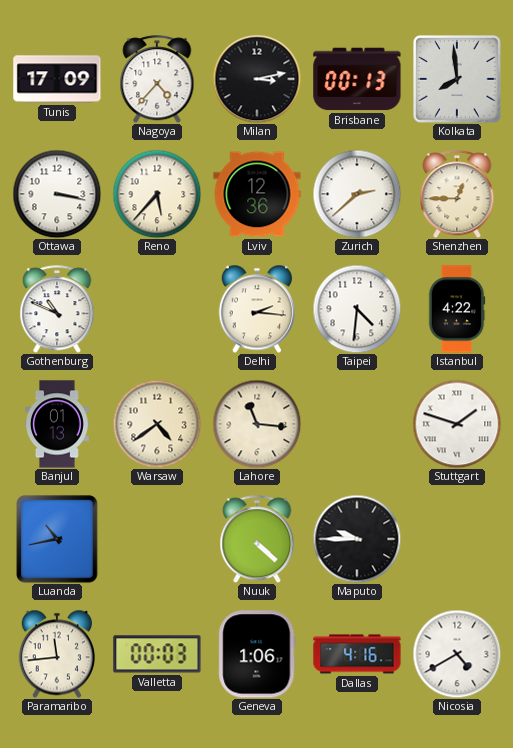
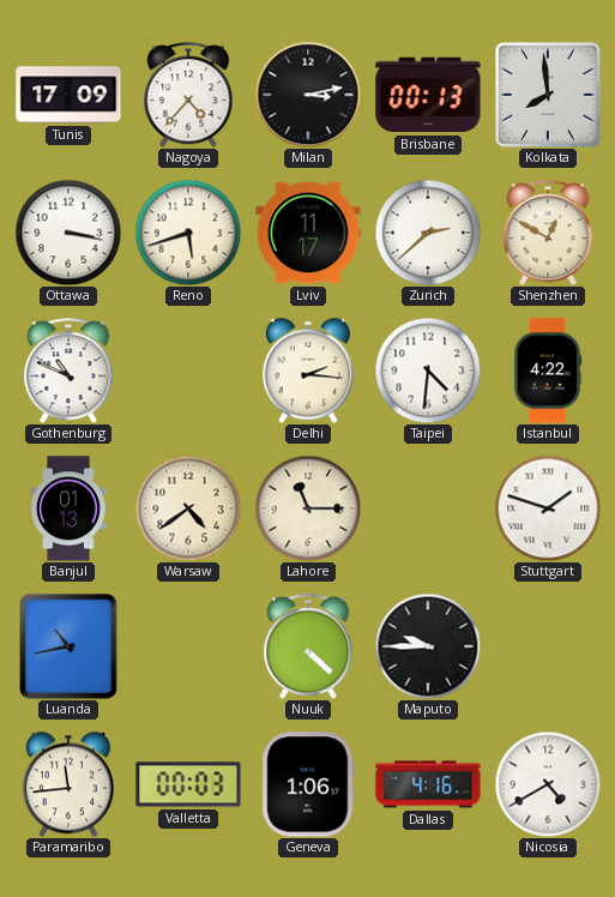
Reno: 5:37 -> 5:42 (188, 233)
Lviv: 12:36 -> 11:17 (308, 233)
Shenzhen: 12:45 -> 12:50 (548, 233)
Lahore: 11:16 -> 11:15 (308, 508)
